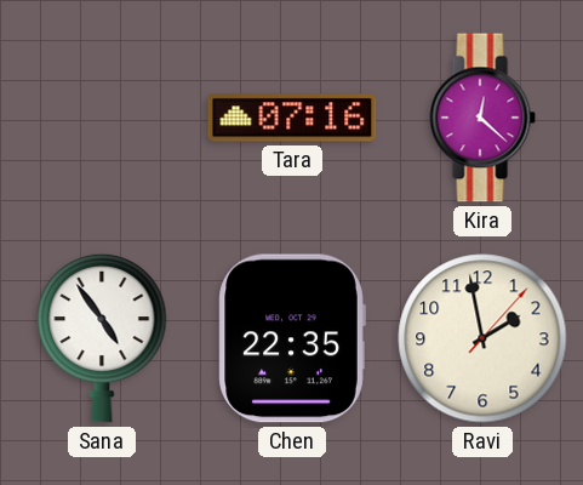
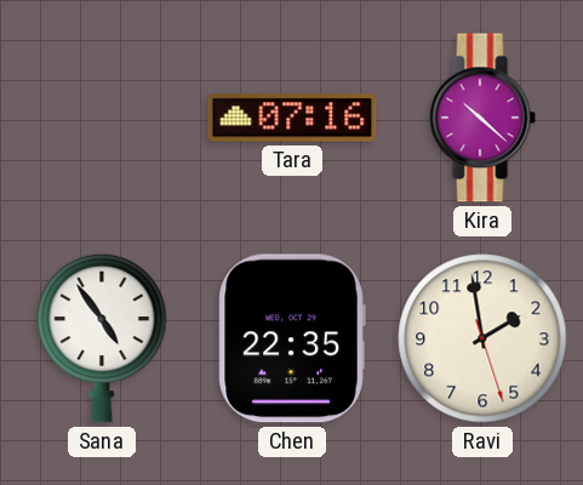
Kira: 12:22 -> 10:22 (482, 118)
Ravi: 1:58:07 -> 1:58:27 (482, 338)
